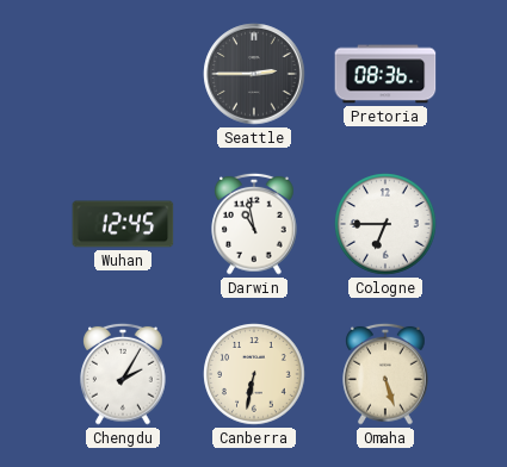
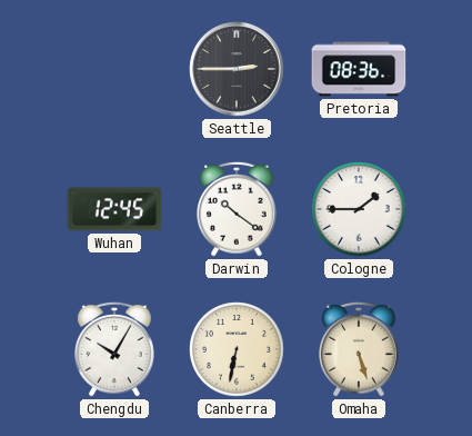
Darwin: 10:58 -> 10:21 (237, 209)
Cologne: 6:45 -> 1:45 (359, 209)
Chengdu: 2:05 -> 10:05 (114, 349)
